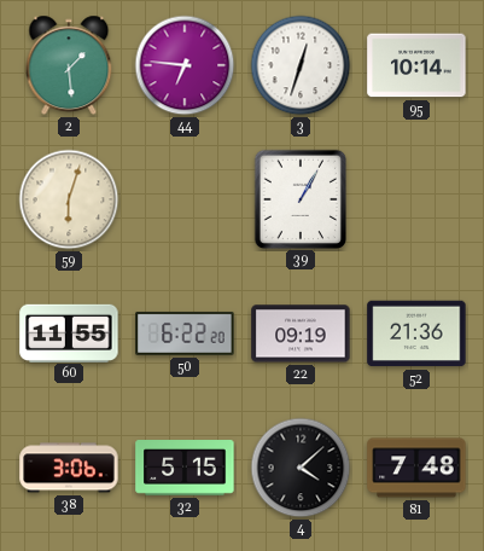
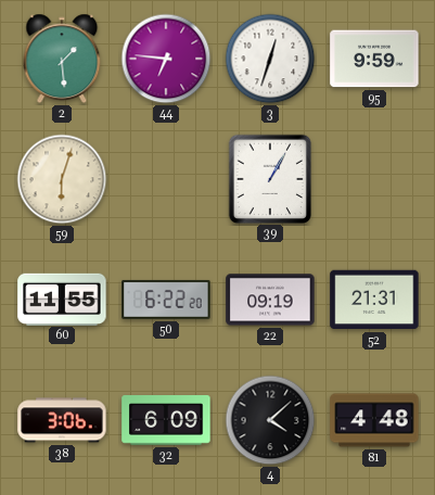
95: 10:14 -> 9:59 (374, 59)
52: 21:36 -> 21:31 (374, 300)
32: 5:15 -> 6:09 (166, 421)
81: 7:48 -> 4:48 (374, 420)
